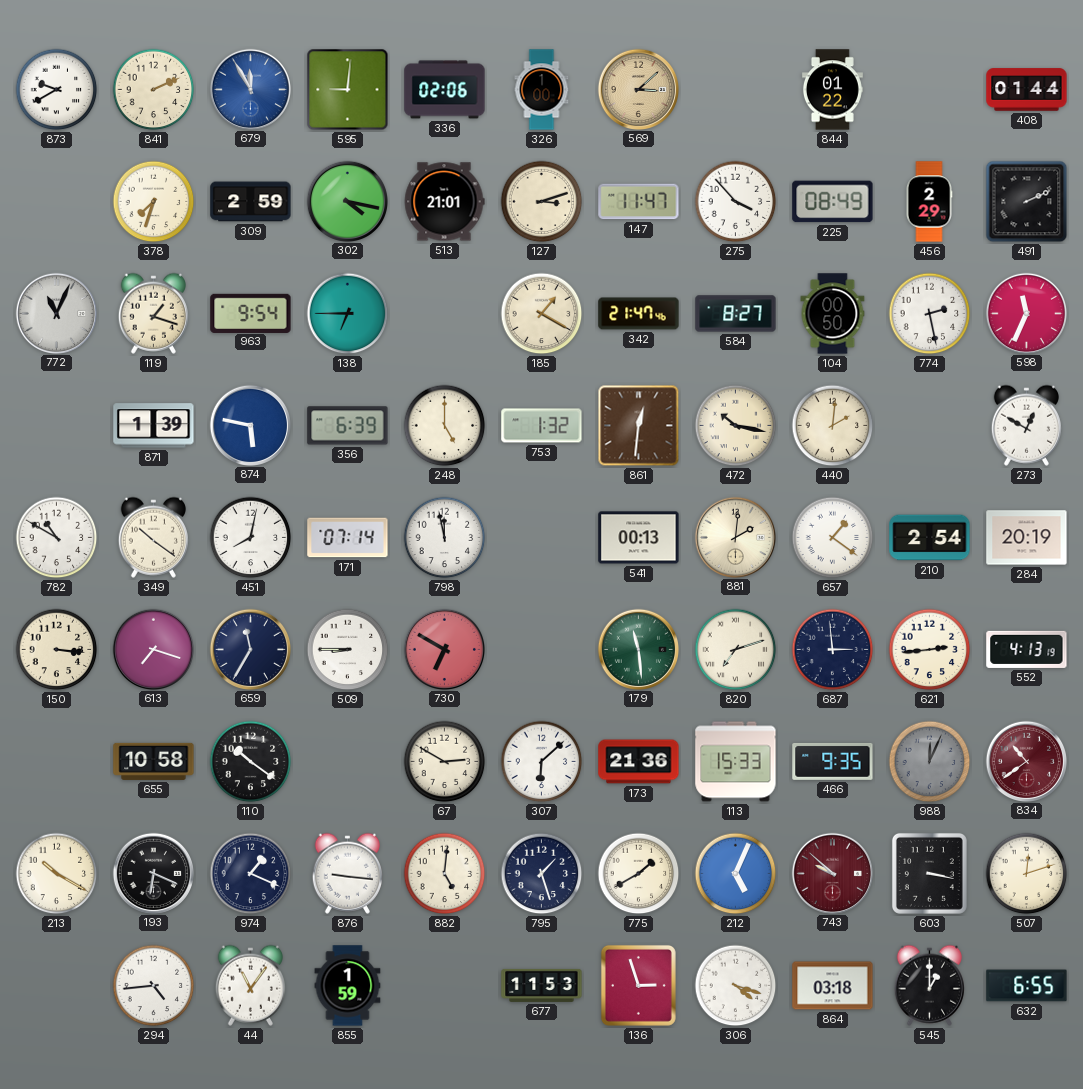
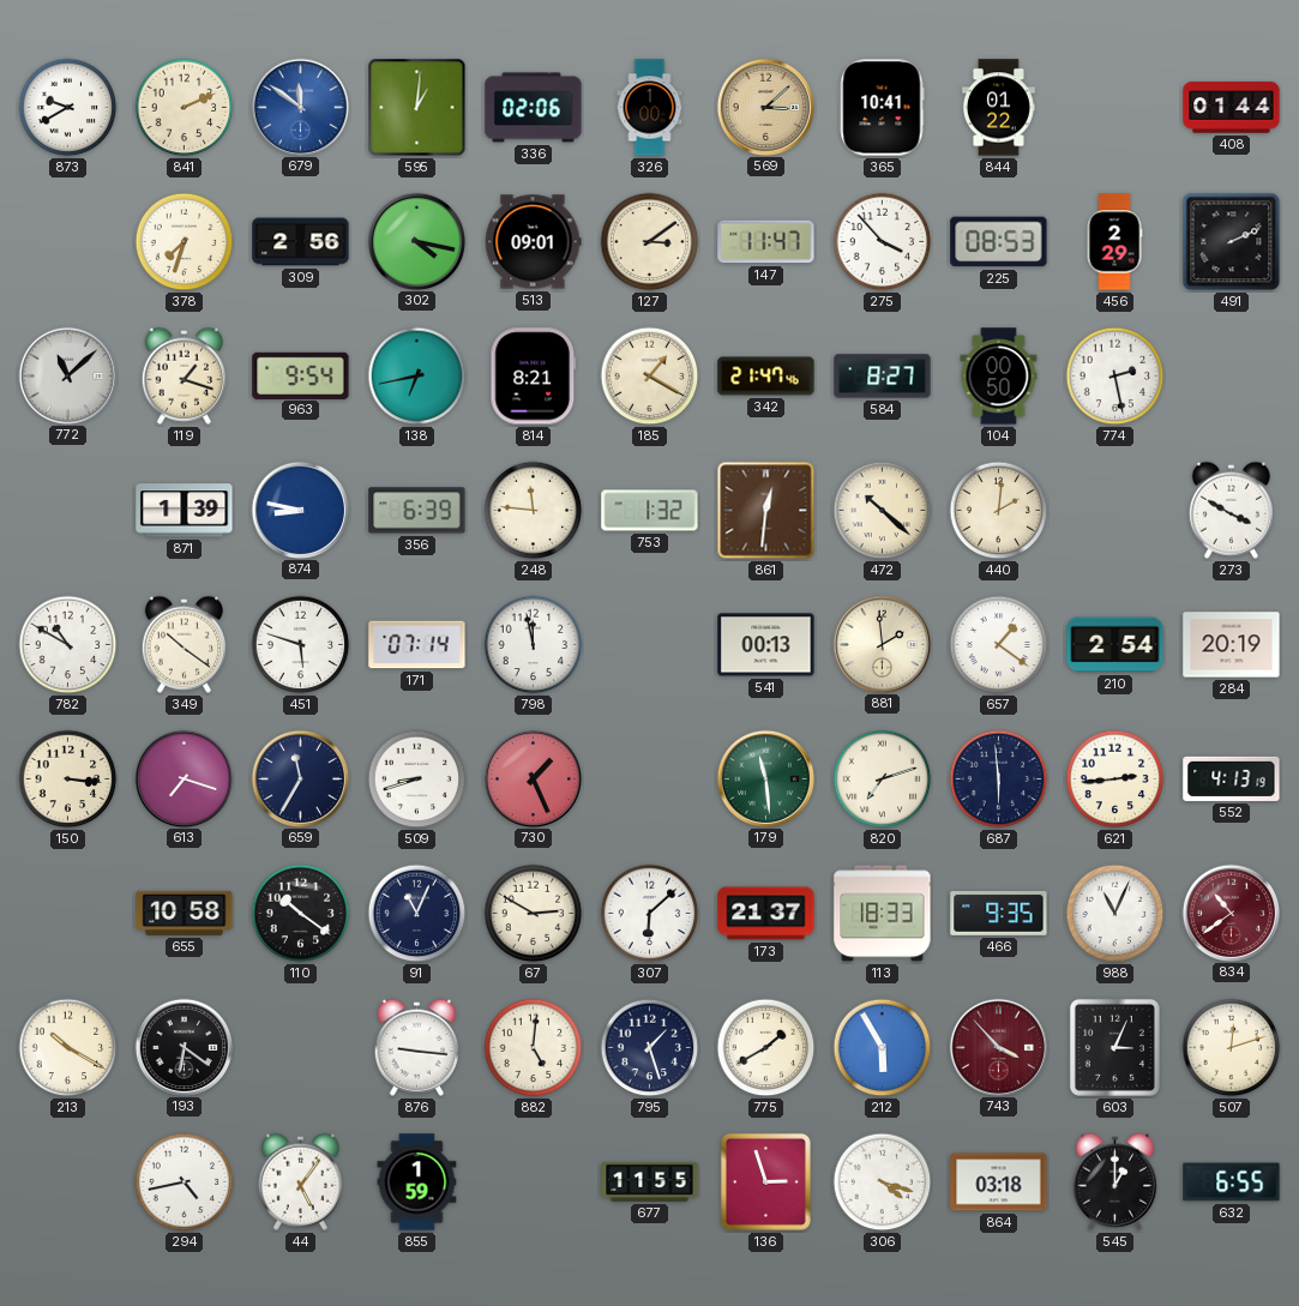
679: 11:55 -> 11:51 (300, 107)
595: 9:01 -> 1:01 (417, 108)
365: none -> 10:41 (882, 108)
309: 2:59 -> 2:56 (301, 242)
513: 21:01 -> 09:01 (533, 242)
127: 3:12 -> 3:09 (650, 242)
225: 08:49 -> 08:53 (999, 242)
772: 11:04 -> 11:08 (67, 375)
138: 6:45 -> 6:43 (417, 377)
814: none -> 8:21 (534, 377)
598: 11:34 -> none (1026, 313)
874: 5:47 -> 8:47 (300, 510)
248: 5:00 -> 11:46 (534, 511)
472: 10:17 -> 10:22 (883, 511)
273: 12:50 -> 3:50 (1231, 510)
451: 8:02 -> 5:48 (301, 645)
881: 2:01 -> 1:59 (882, 644)
509: 8:45 -> 8:42 (417, 780)
730: 6:50 -> 1:26 (533, 778)
687: 2:59 -> 5:59 (999, 780)
91: none -> 11:04 (417, 914)
173: 21:36 -> 21:37 (766, 914)
113: 15:33 -> 18:33 (883, 914)
988: 12:04 -> 11:04 (1115, 914)
988 dial: grey -> white (1115, 914)
193: 6:19 -> 6:21 (184, 1047)
974: 1:19 -> none (251, 874)
212: 5:04 -> 5:55 (883, 1048)
743: 9:52 -> 3:53 (998, 1047)
603: 3:17 -> 3:04 (1114, 1047)
294: 4:44 -> 4:43 (185, 1182)
44: 11:06 -> 5:06 (300, 1181)
677: 11:53 -> 11:55 (650, 1181)
